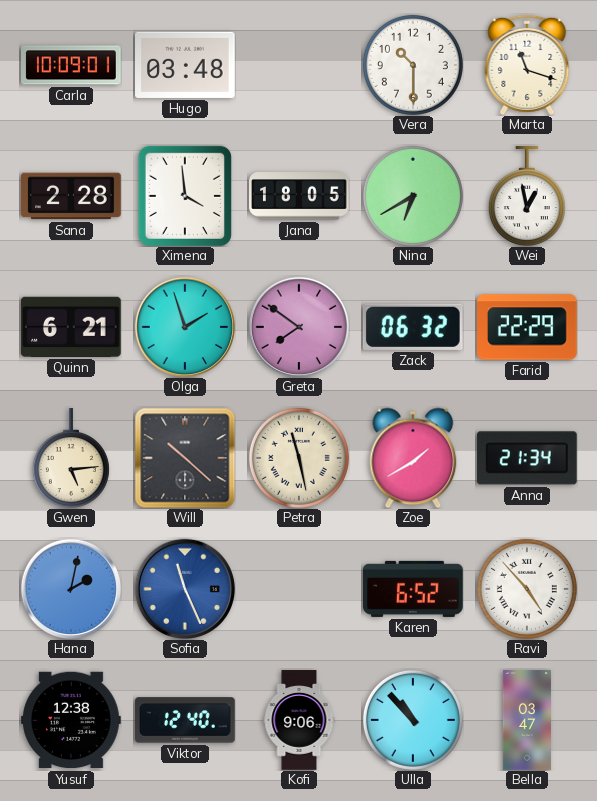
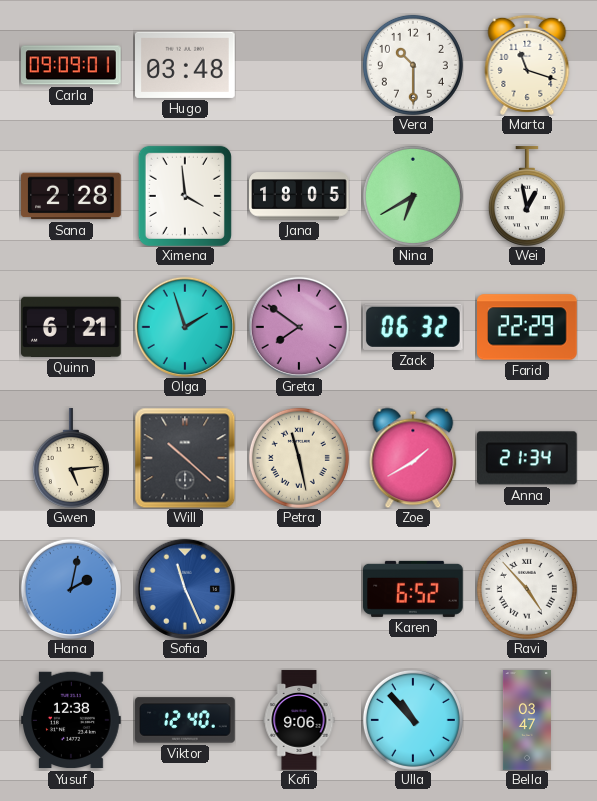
Carla: 10:09 -> 09:09 (72, 65)
